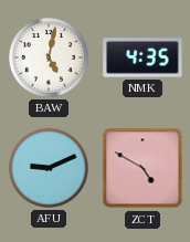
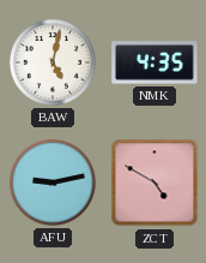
AFU: 9:11 -> 9:13 (53, 183)
